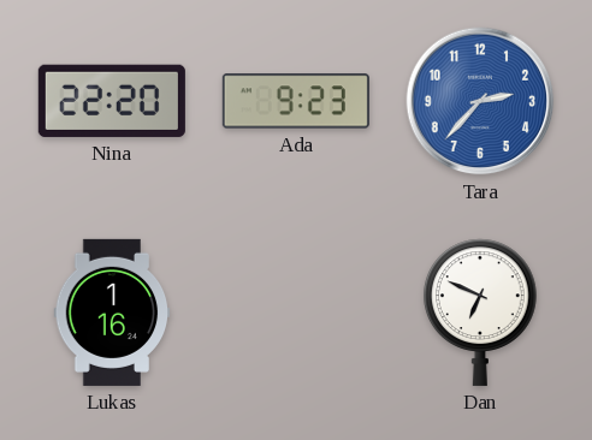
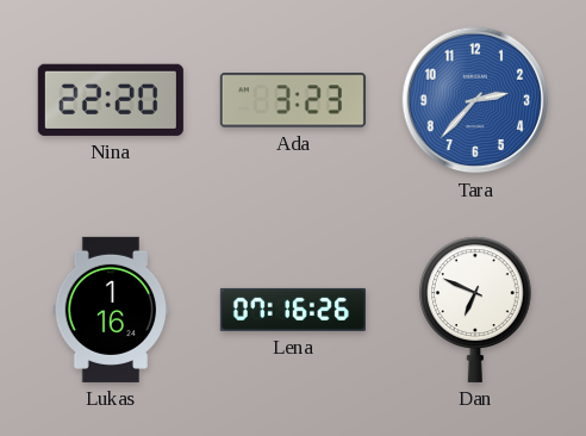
Ada: 9:23 -> 3:23 (293, 100)
Lena: none -> 07:16 (293, 310)
